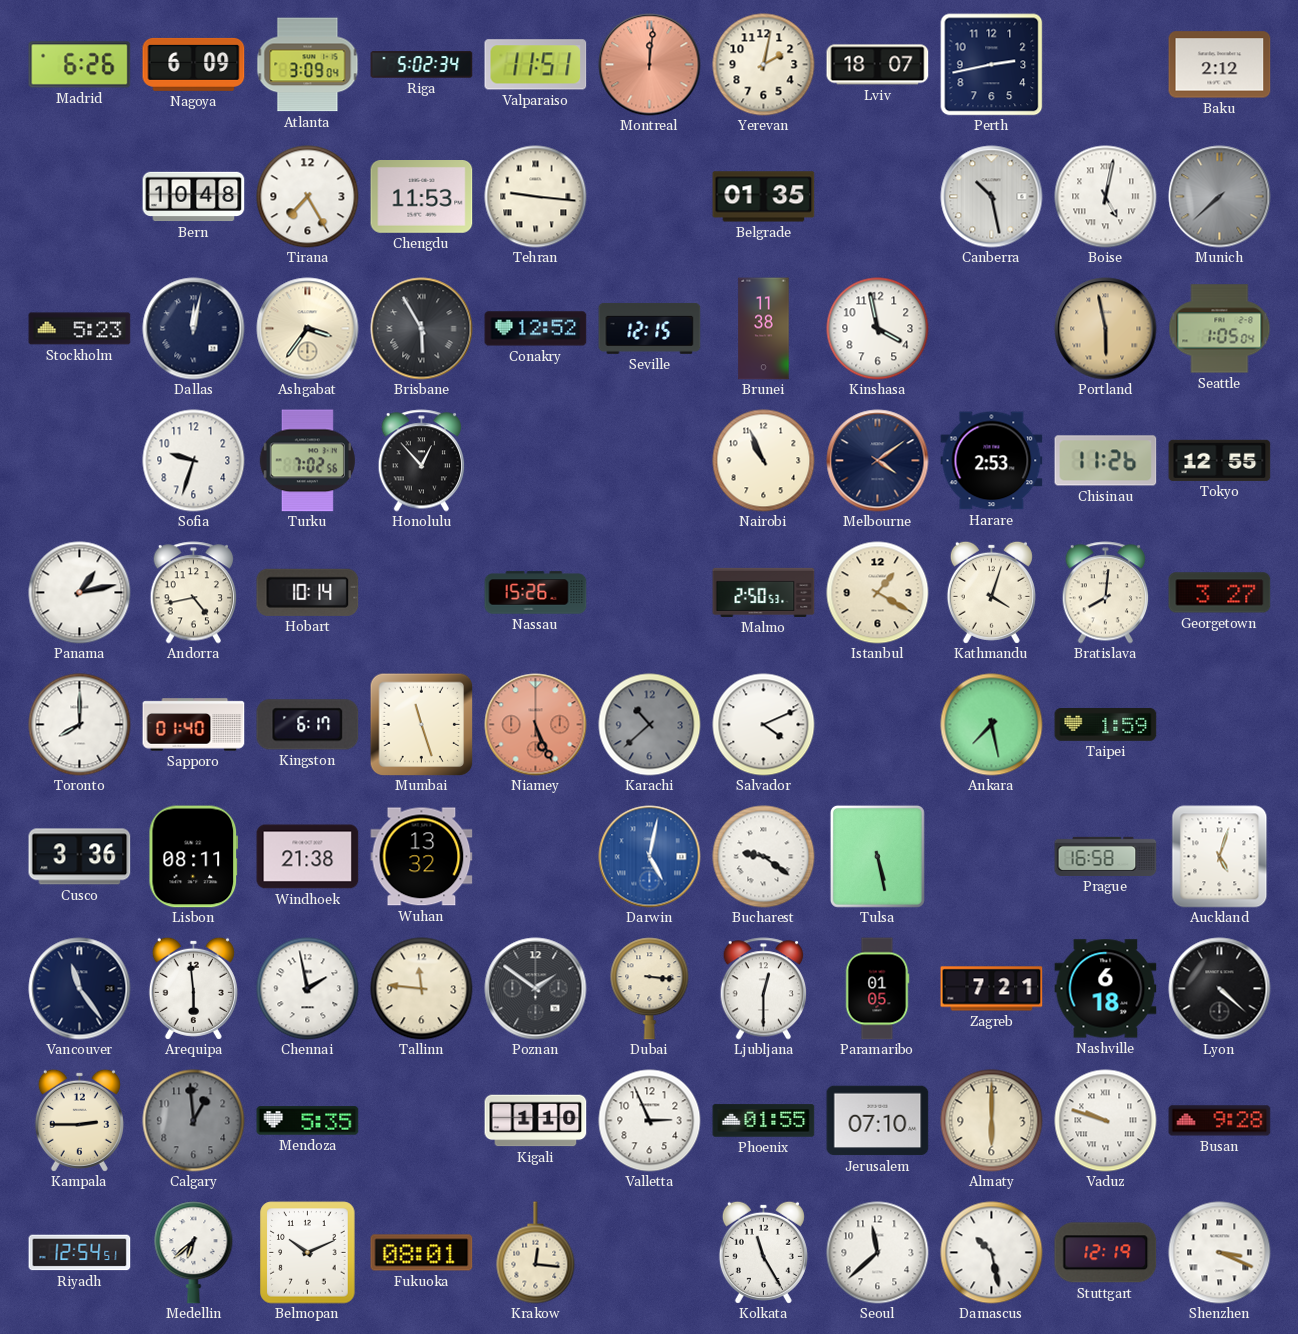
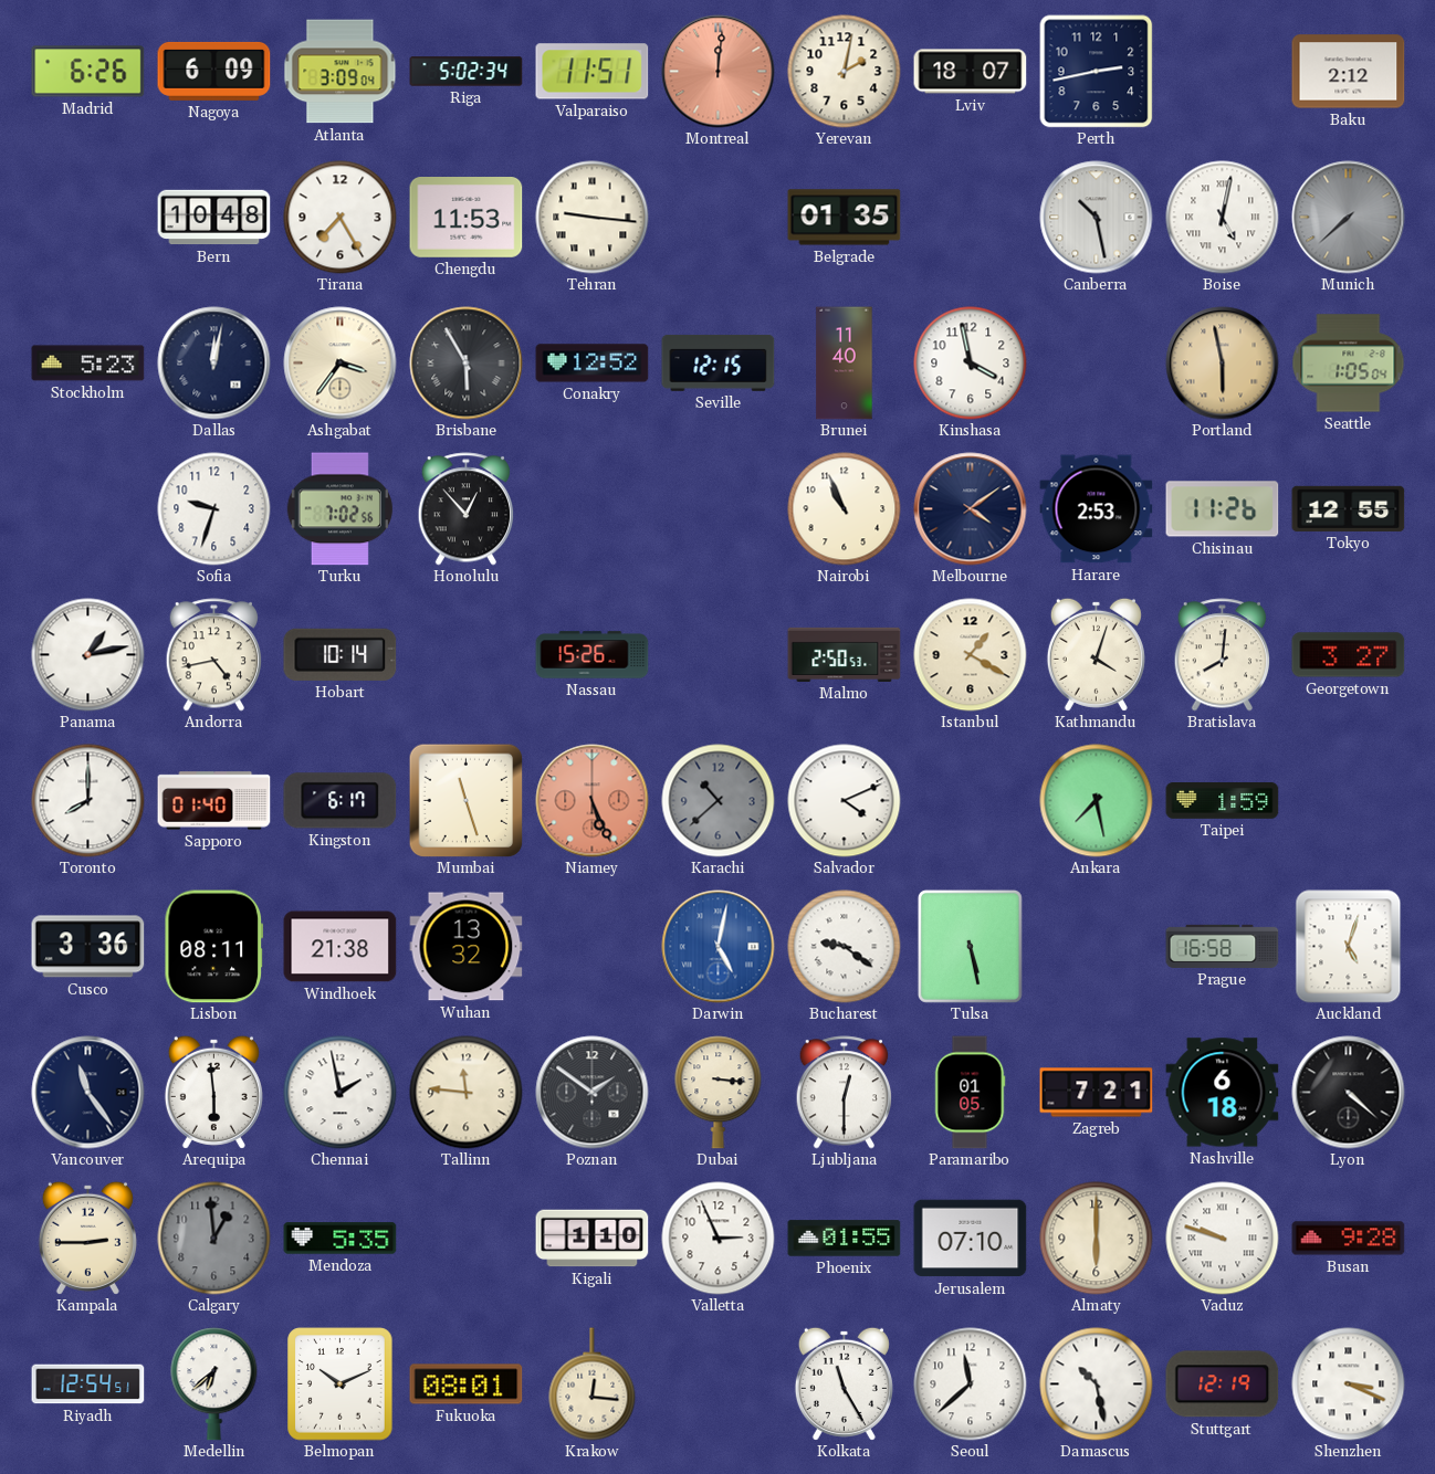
Brunei: 11:38 -> 11:40 (845, 364)
